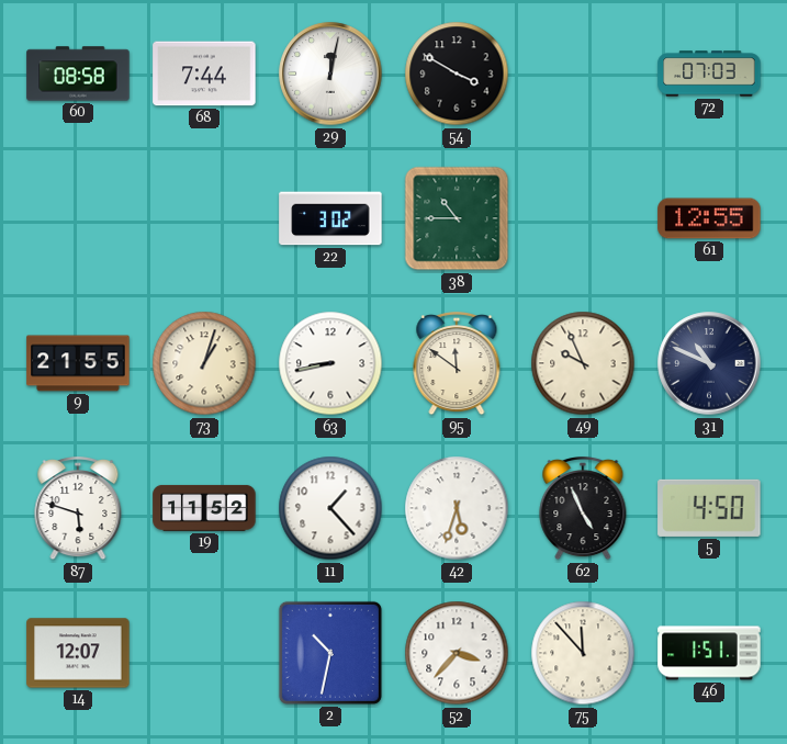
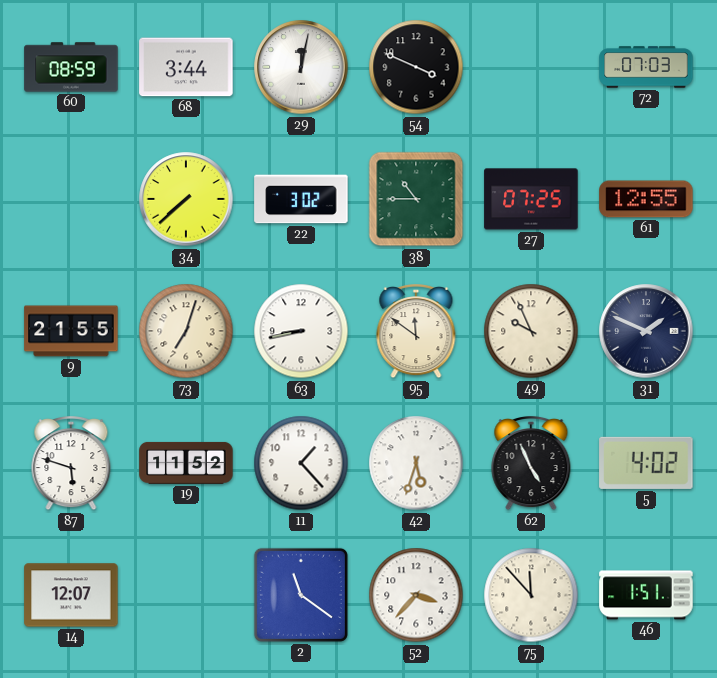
60: 08:58 -> 08:59 (71, 67)
68: 7:44 -> 3:44 (186, 67)
54: 3:50 -> 3:49 (416, 67)
34: none -> 7:38 (186, 199)
27: none -> 07:25 (531, 199)
73: 1:03 -> 7:03 (186, 331)
31: 10:49 -> 1:49 (646, 331)
5: 4:50 -> 4:02 (646, 463)
2: 10:32 -> 11:21 (301, 595)
